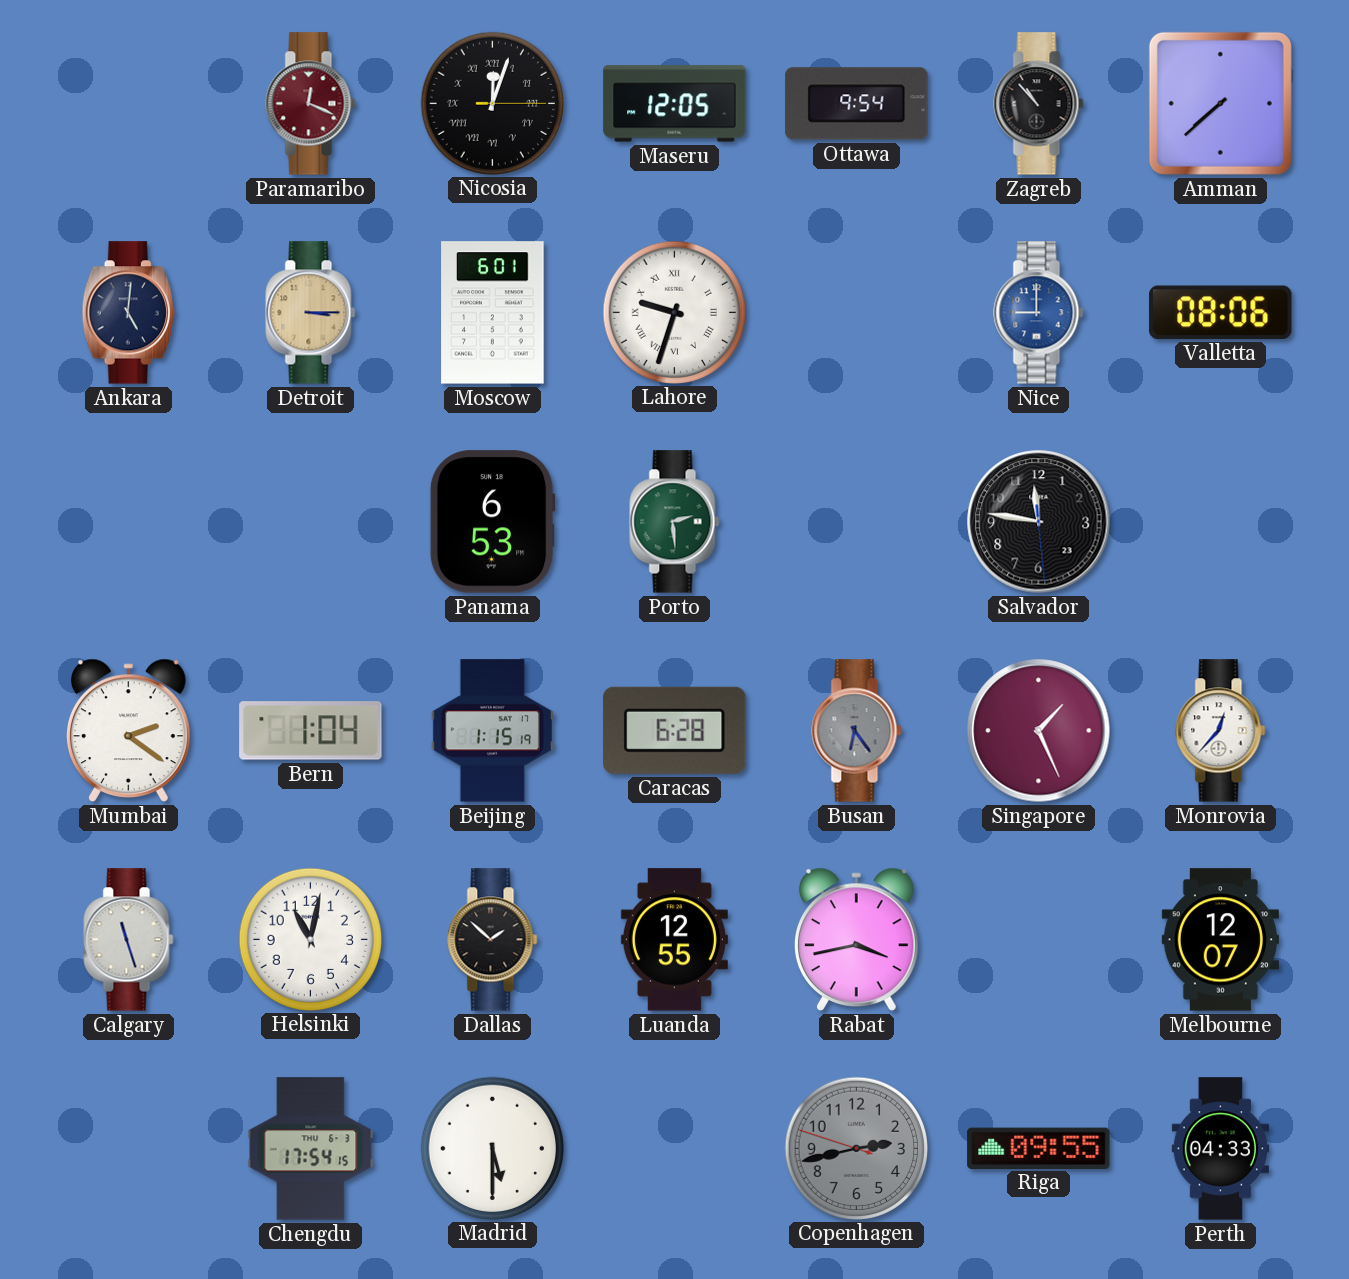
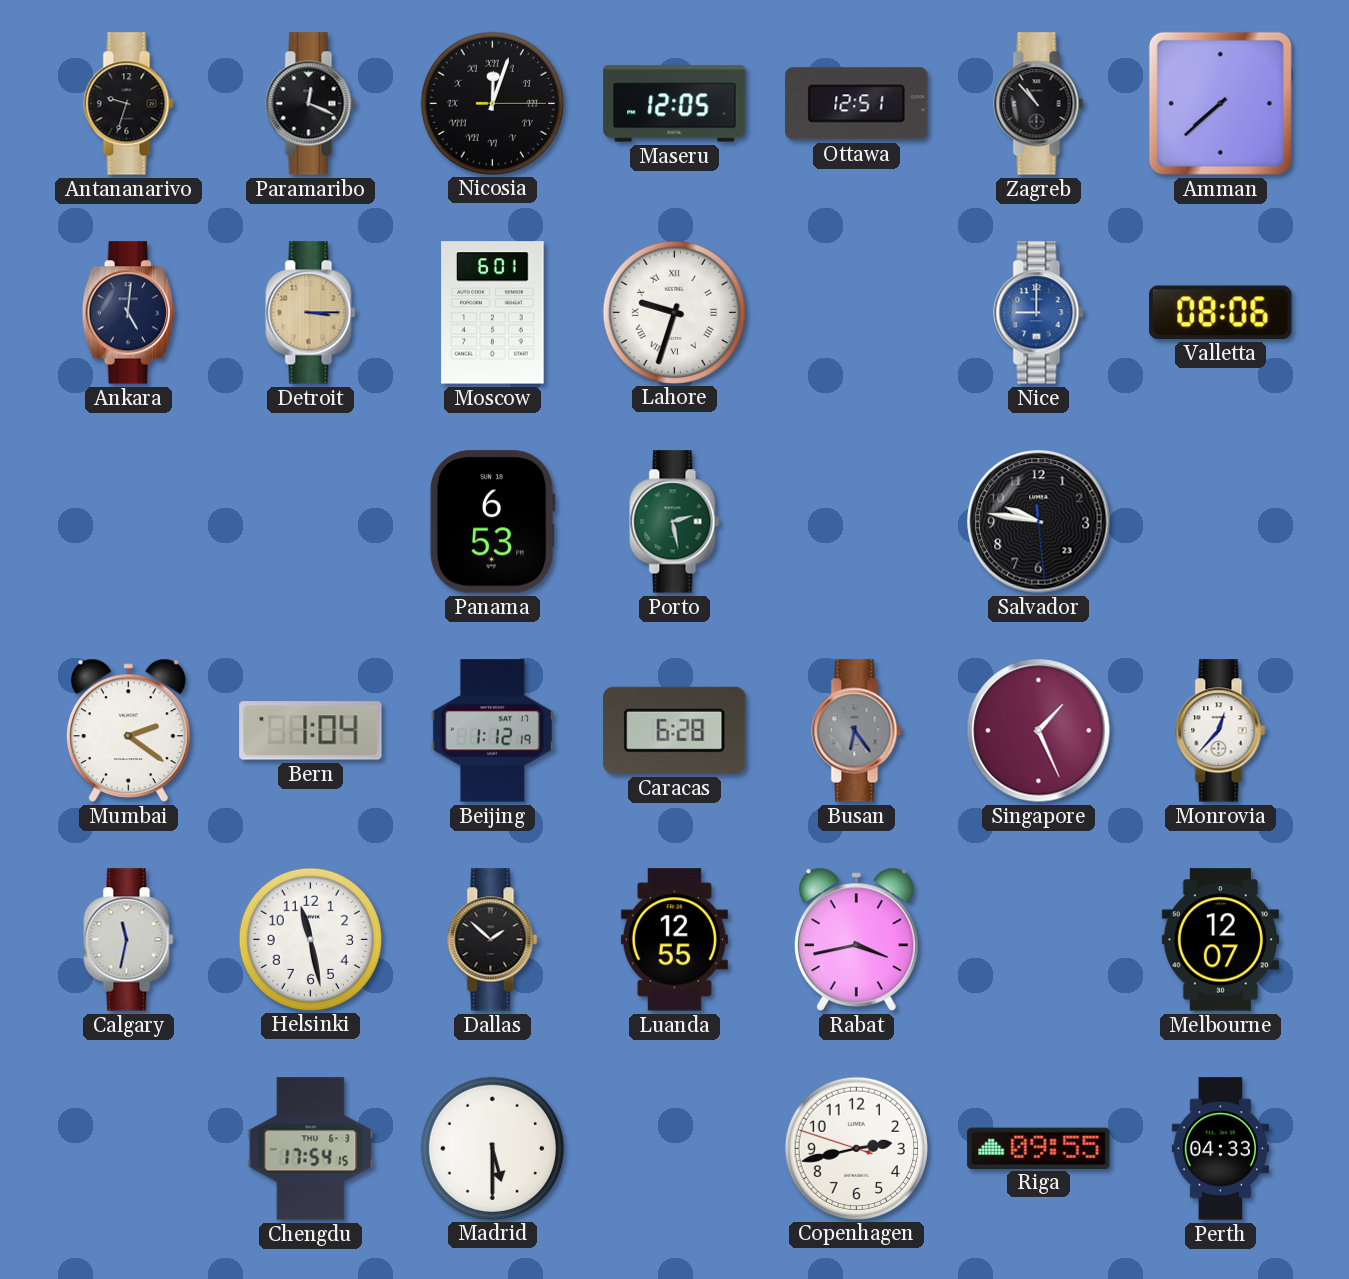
Antananarivo: none -> 9:33 (129, 104)
Paramaribo dial: burgundy -> black (311, 104)
Ottawa: 9:54 -> 12:51 (857, 104)
Porto: 2:29 -> 2:28 (675, 522)
Salvador: 11:46 -> 9:46 (1039, 522)
Beijing: 1:15 -> 1:12 (492, 731)
Calgary: 11:27 -> 11:32 (129, 940)
Helsinki: 11:02 -> 11:28 (310, 939)
Copenhagen dial: grey -> white (856, 1148)
